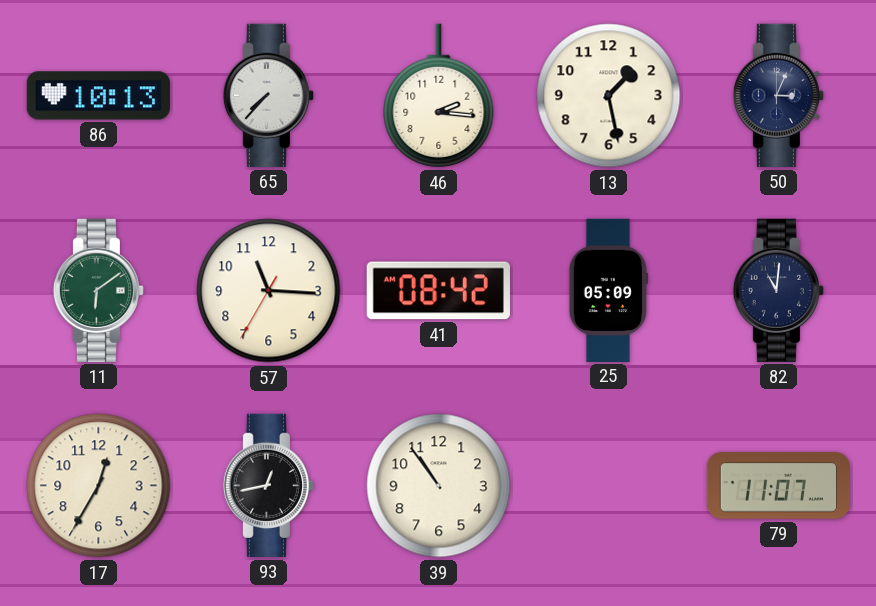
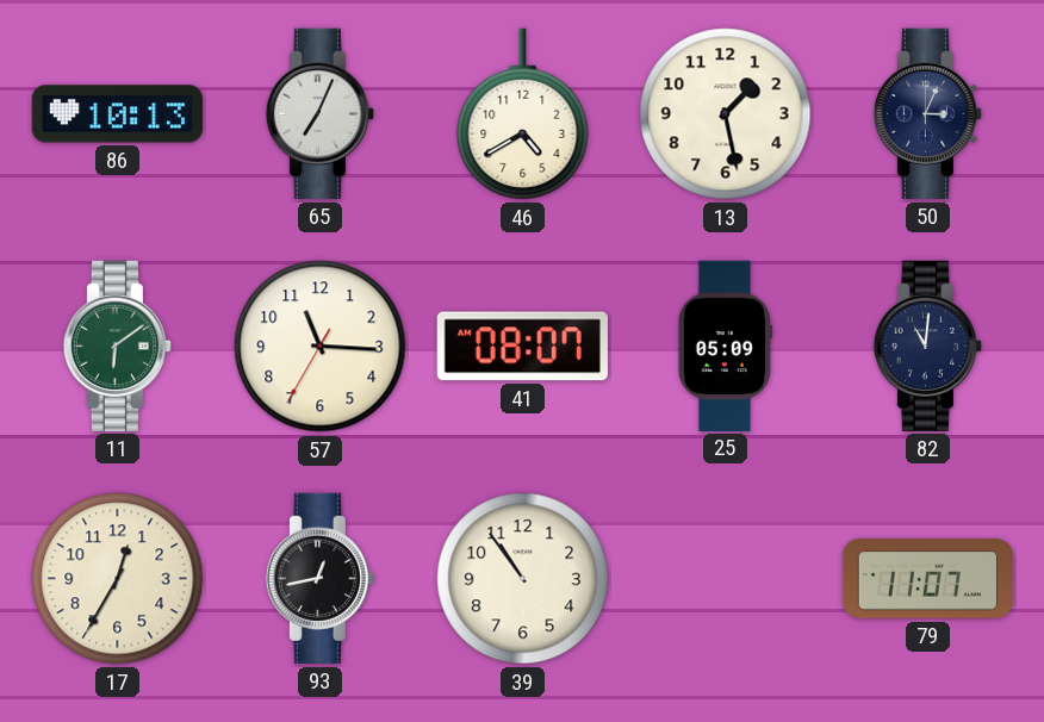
65: 7:37 -> 7:04 (319, 113)
46: 2:16 -> 4:40 (523, 114)
41: 08:42 -> 08:07 (522, 347)
